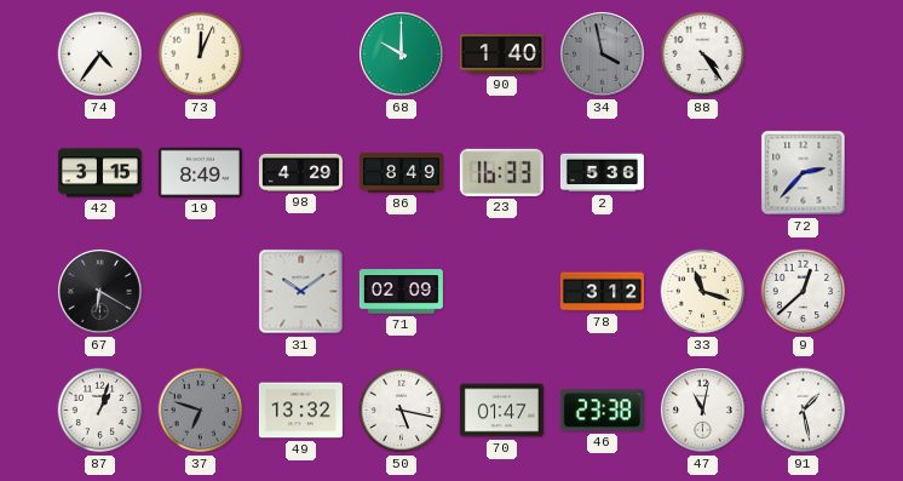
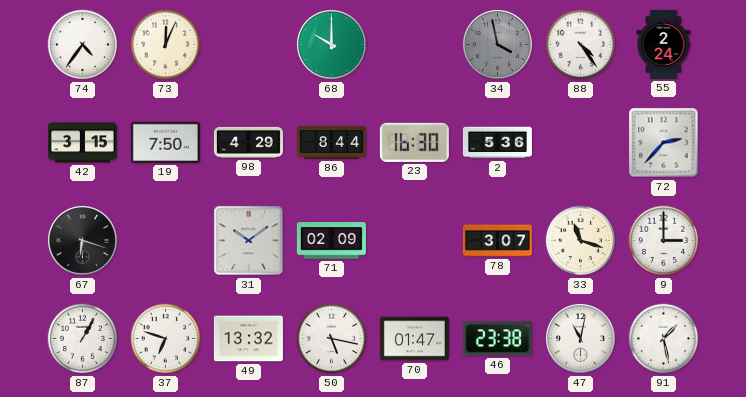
90: 1:40 -> none (501, 55)
55: none -> 2:24 (664, 44)
19: 8:49 -> 7:50 (165, 142)
86: 8:49 -> 8:44 (331, 143)
23: 16:33 -> 16:30 (414, 142)
67: 6:20 -> 6:18 (83, 241)
78: 3:12 -> 3:07 (497, 241)
9: 12:38 -> 3:00 (664, 241)
87: 1:03 -> 1:05 (83, 339)
37 dial: grey -> white (166, 339)
